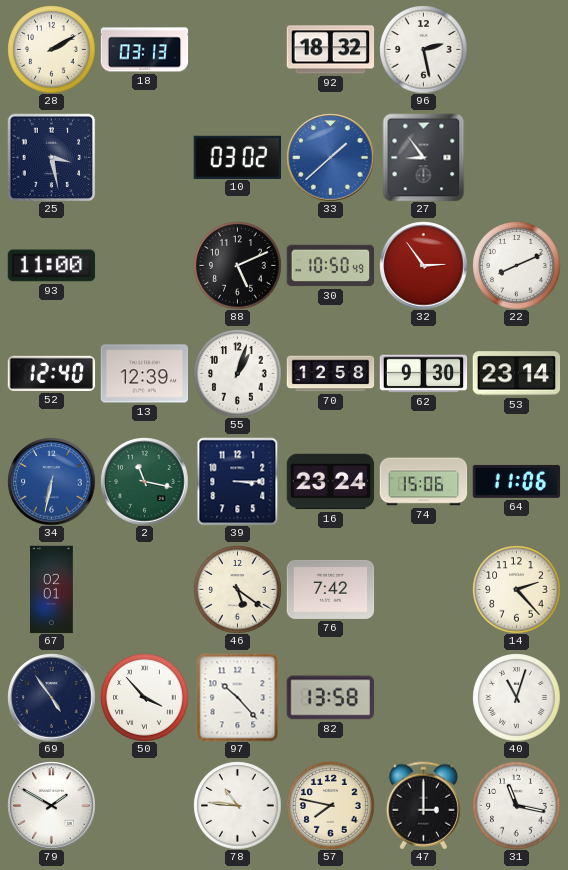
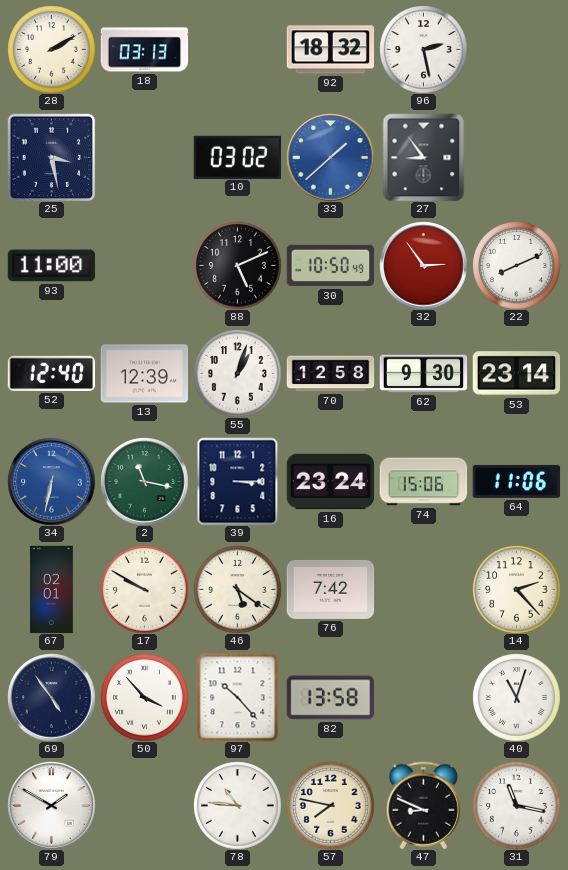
17: none -> 9:50 (144, 589)
47: 3:00 -> 8:49 (423, 805)
